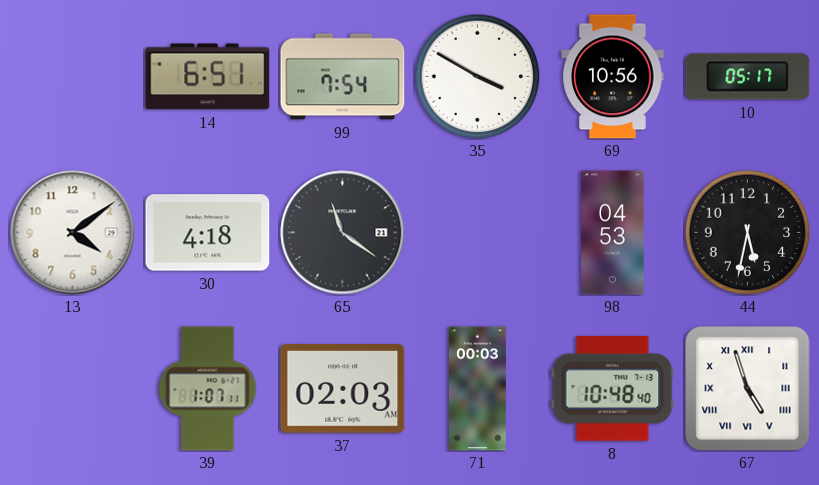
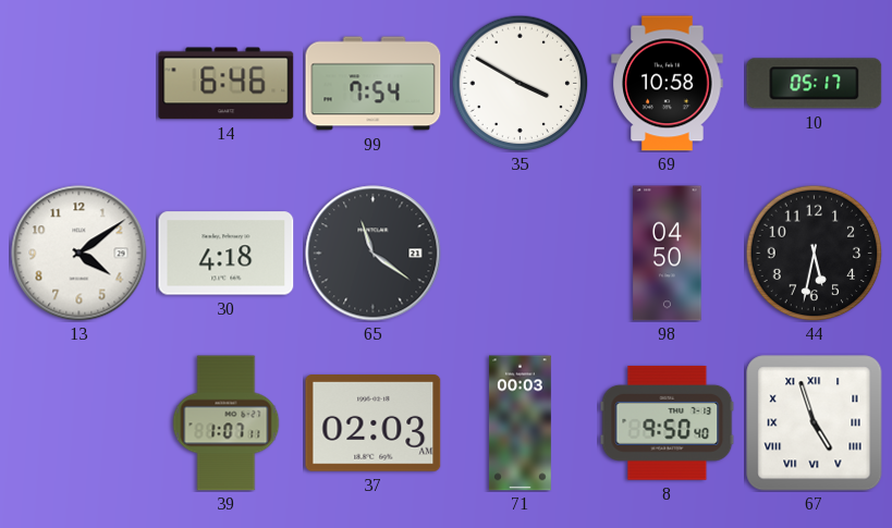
14: 6:51 -> 6:46 (227, 84)
69: 10:56 -> 10:58 (668, 84)
98: 04:53 -> 04:50 (668, 254)
8: 10:48 -> 9:50 (668, 422)
